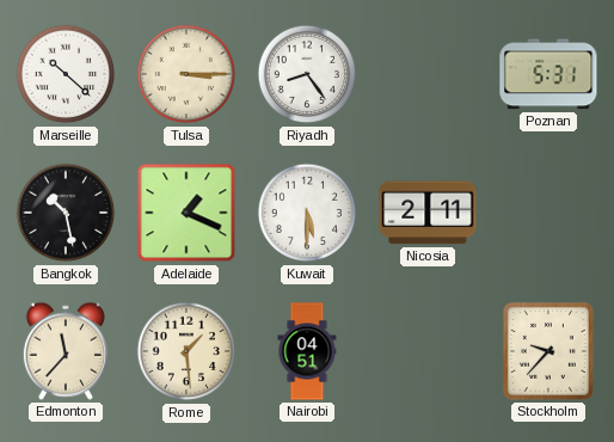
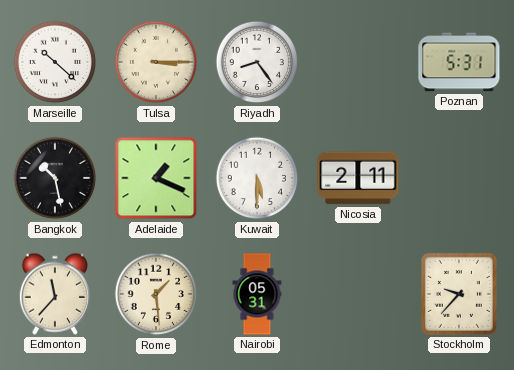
Nairobi: 04:51 -> 05:31 (257, 294)
